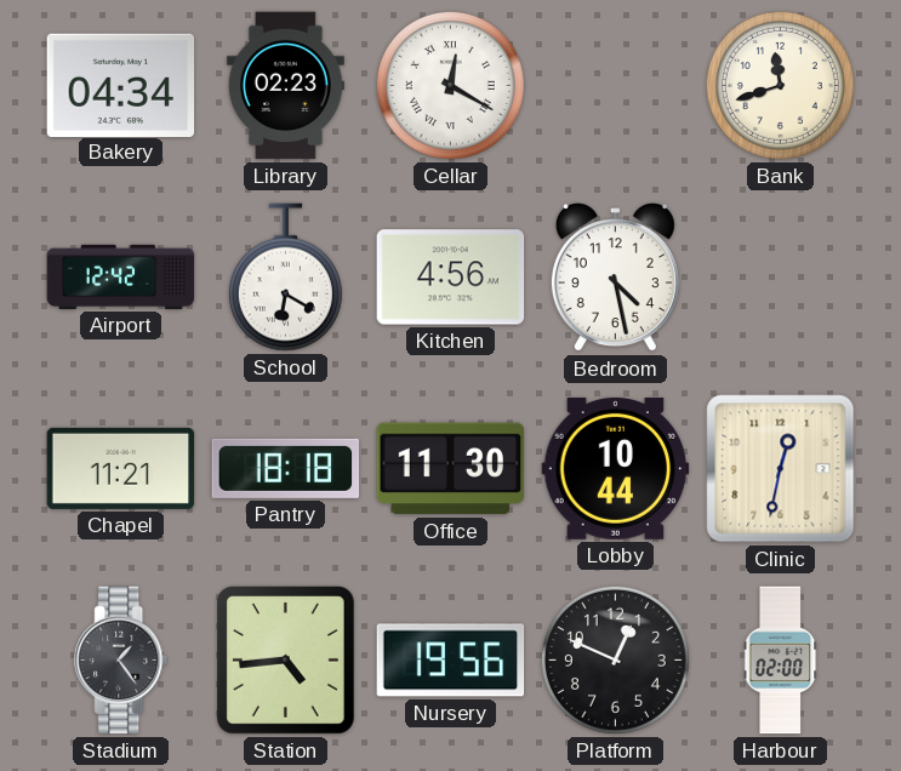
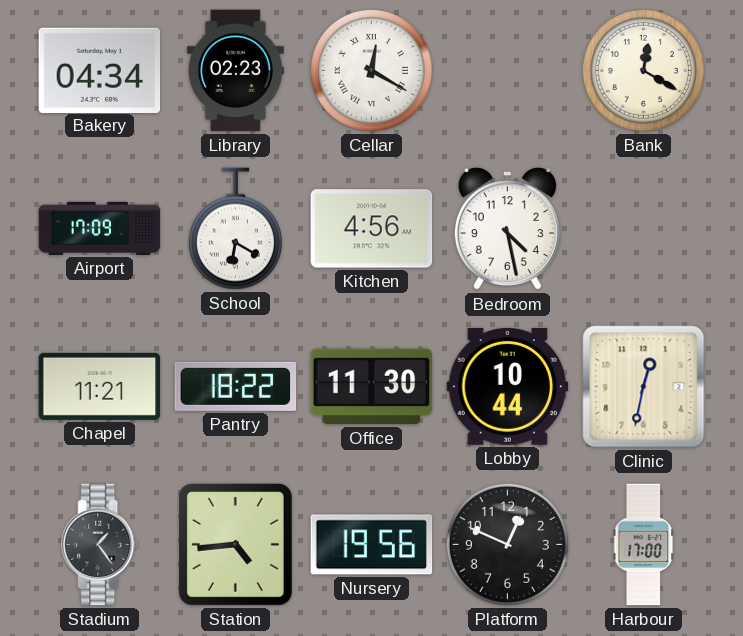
Bank: 11:42 -> 12:20 (643, 70)
Airport: 12:42 -> 17:09 (100, 228)
Pantry: 18:18 -> 18:22 (236, 386)
Harbour: 02:00 -> 17:00 (644, 545)
